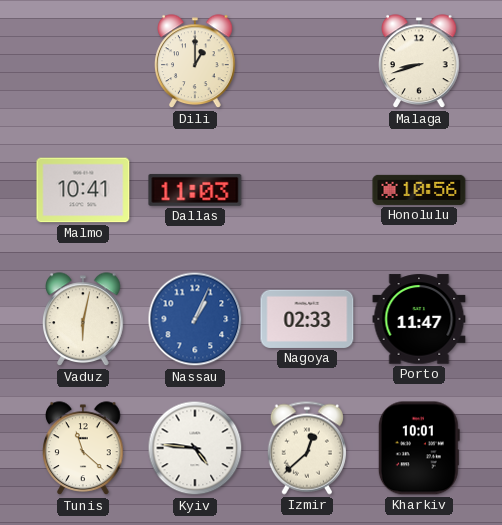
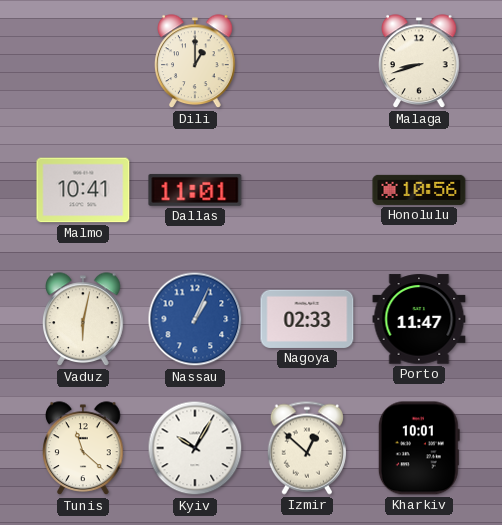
Dallas: 11:03 -> 11:01 (195, 190)
Kyiv: 4:46 -> 10:05 (195, 448)
Izmir: 12:38 -> 12:52 (307, 448)
